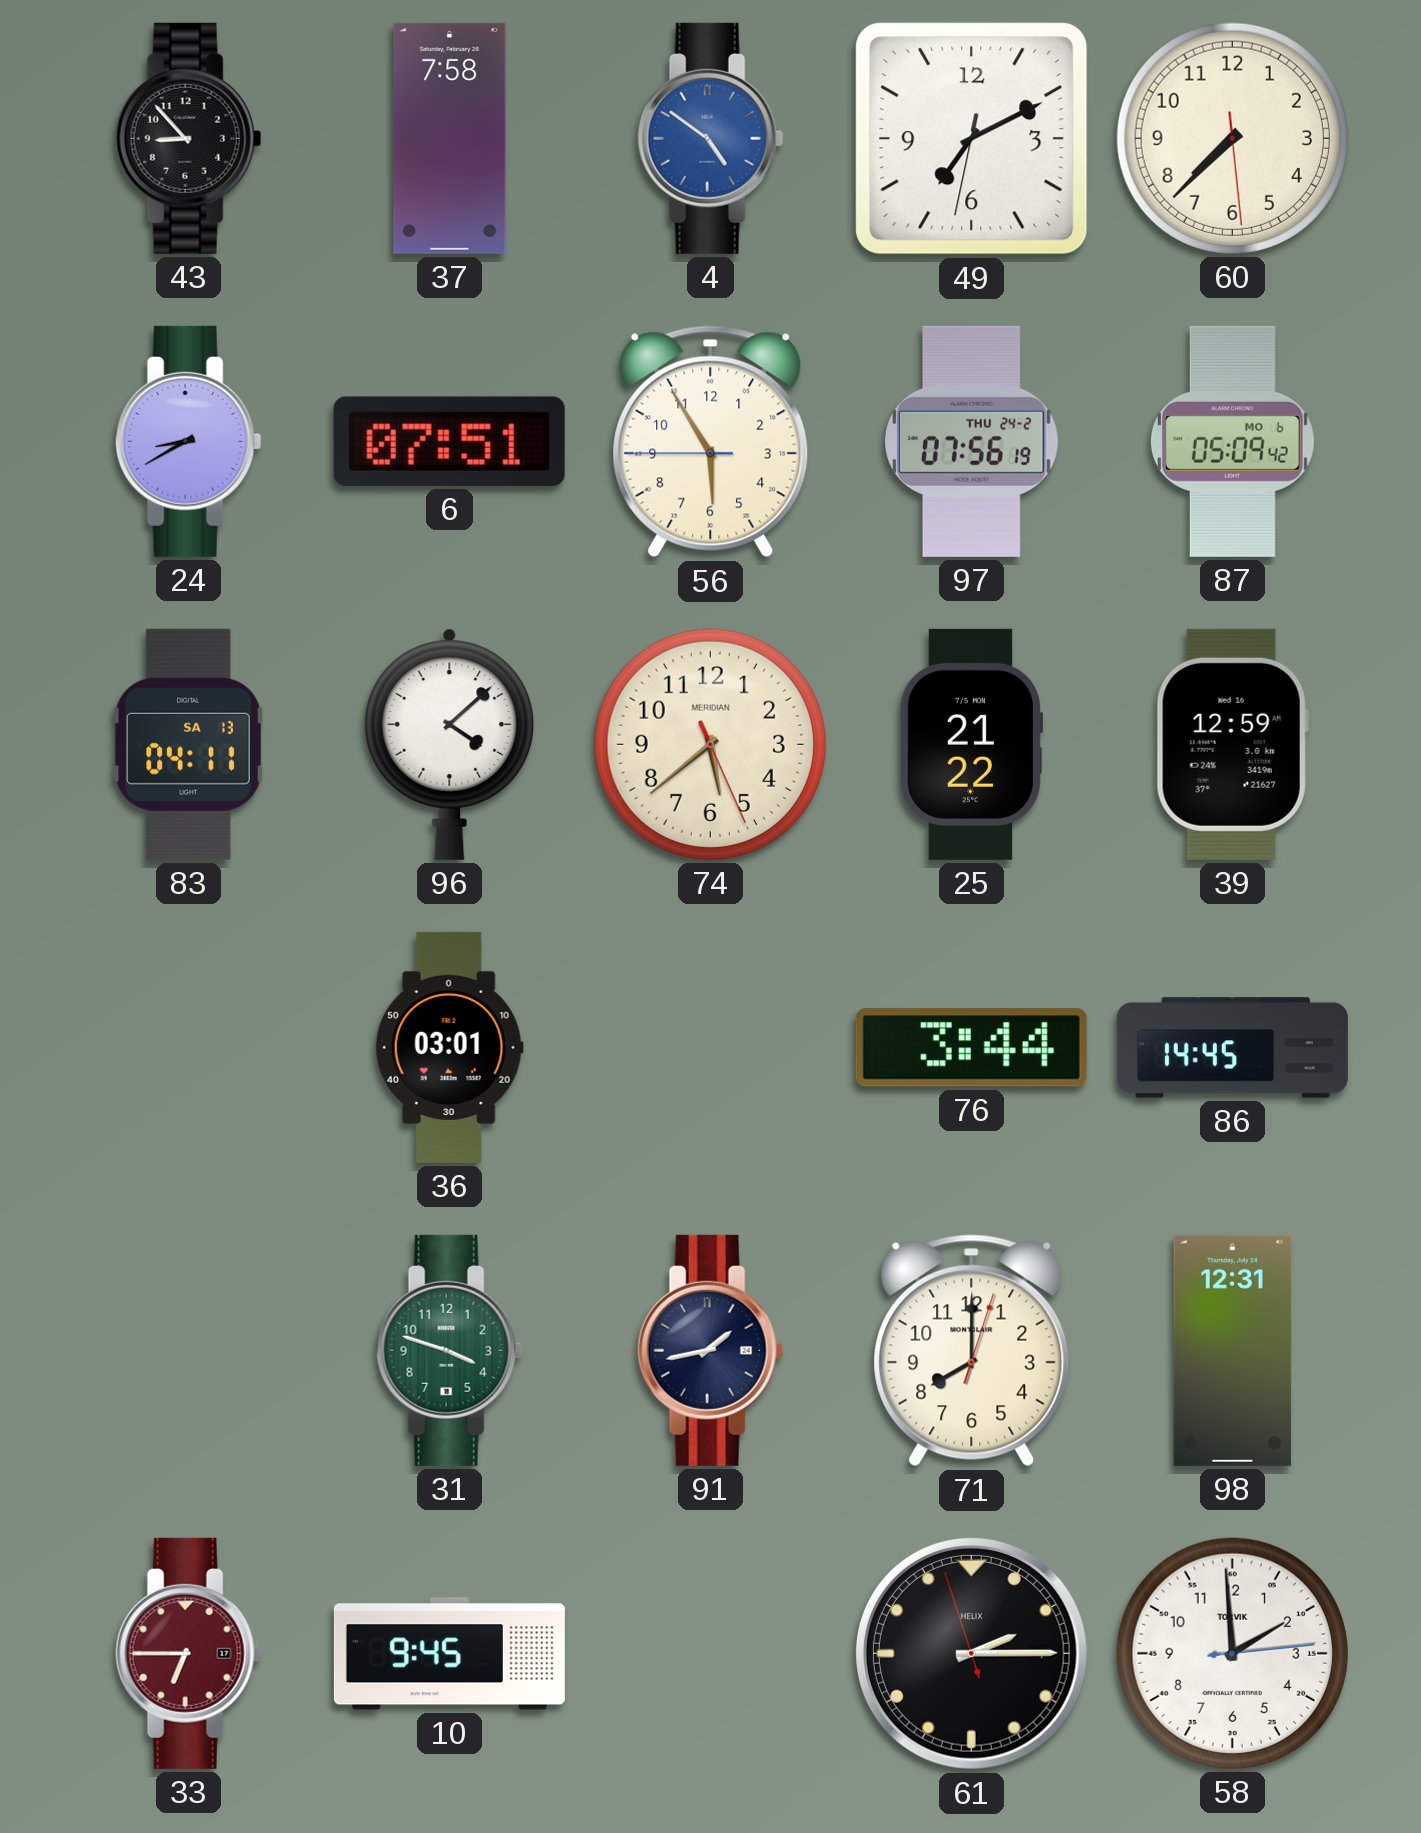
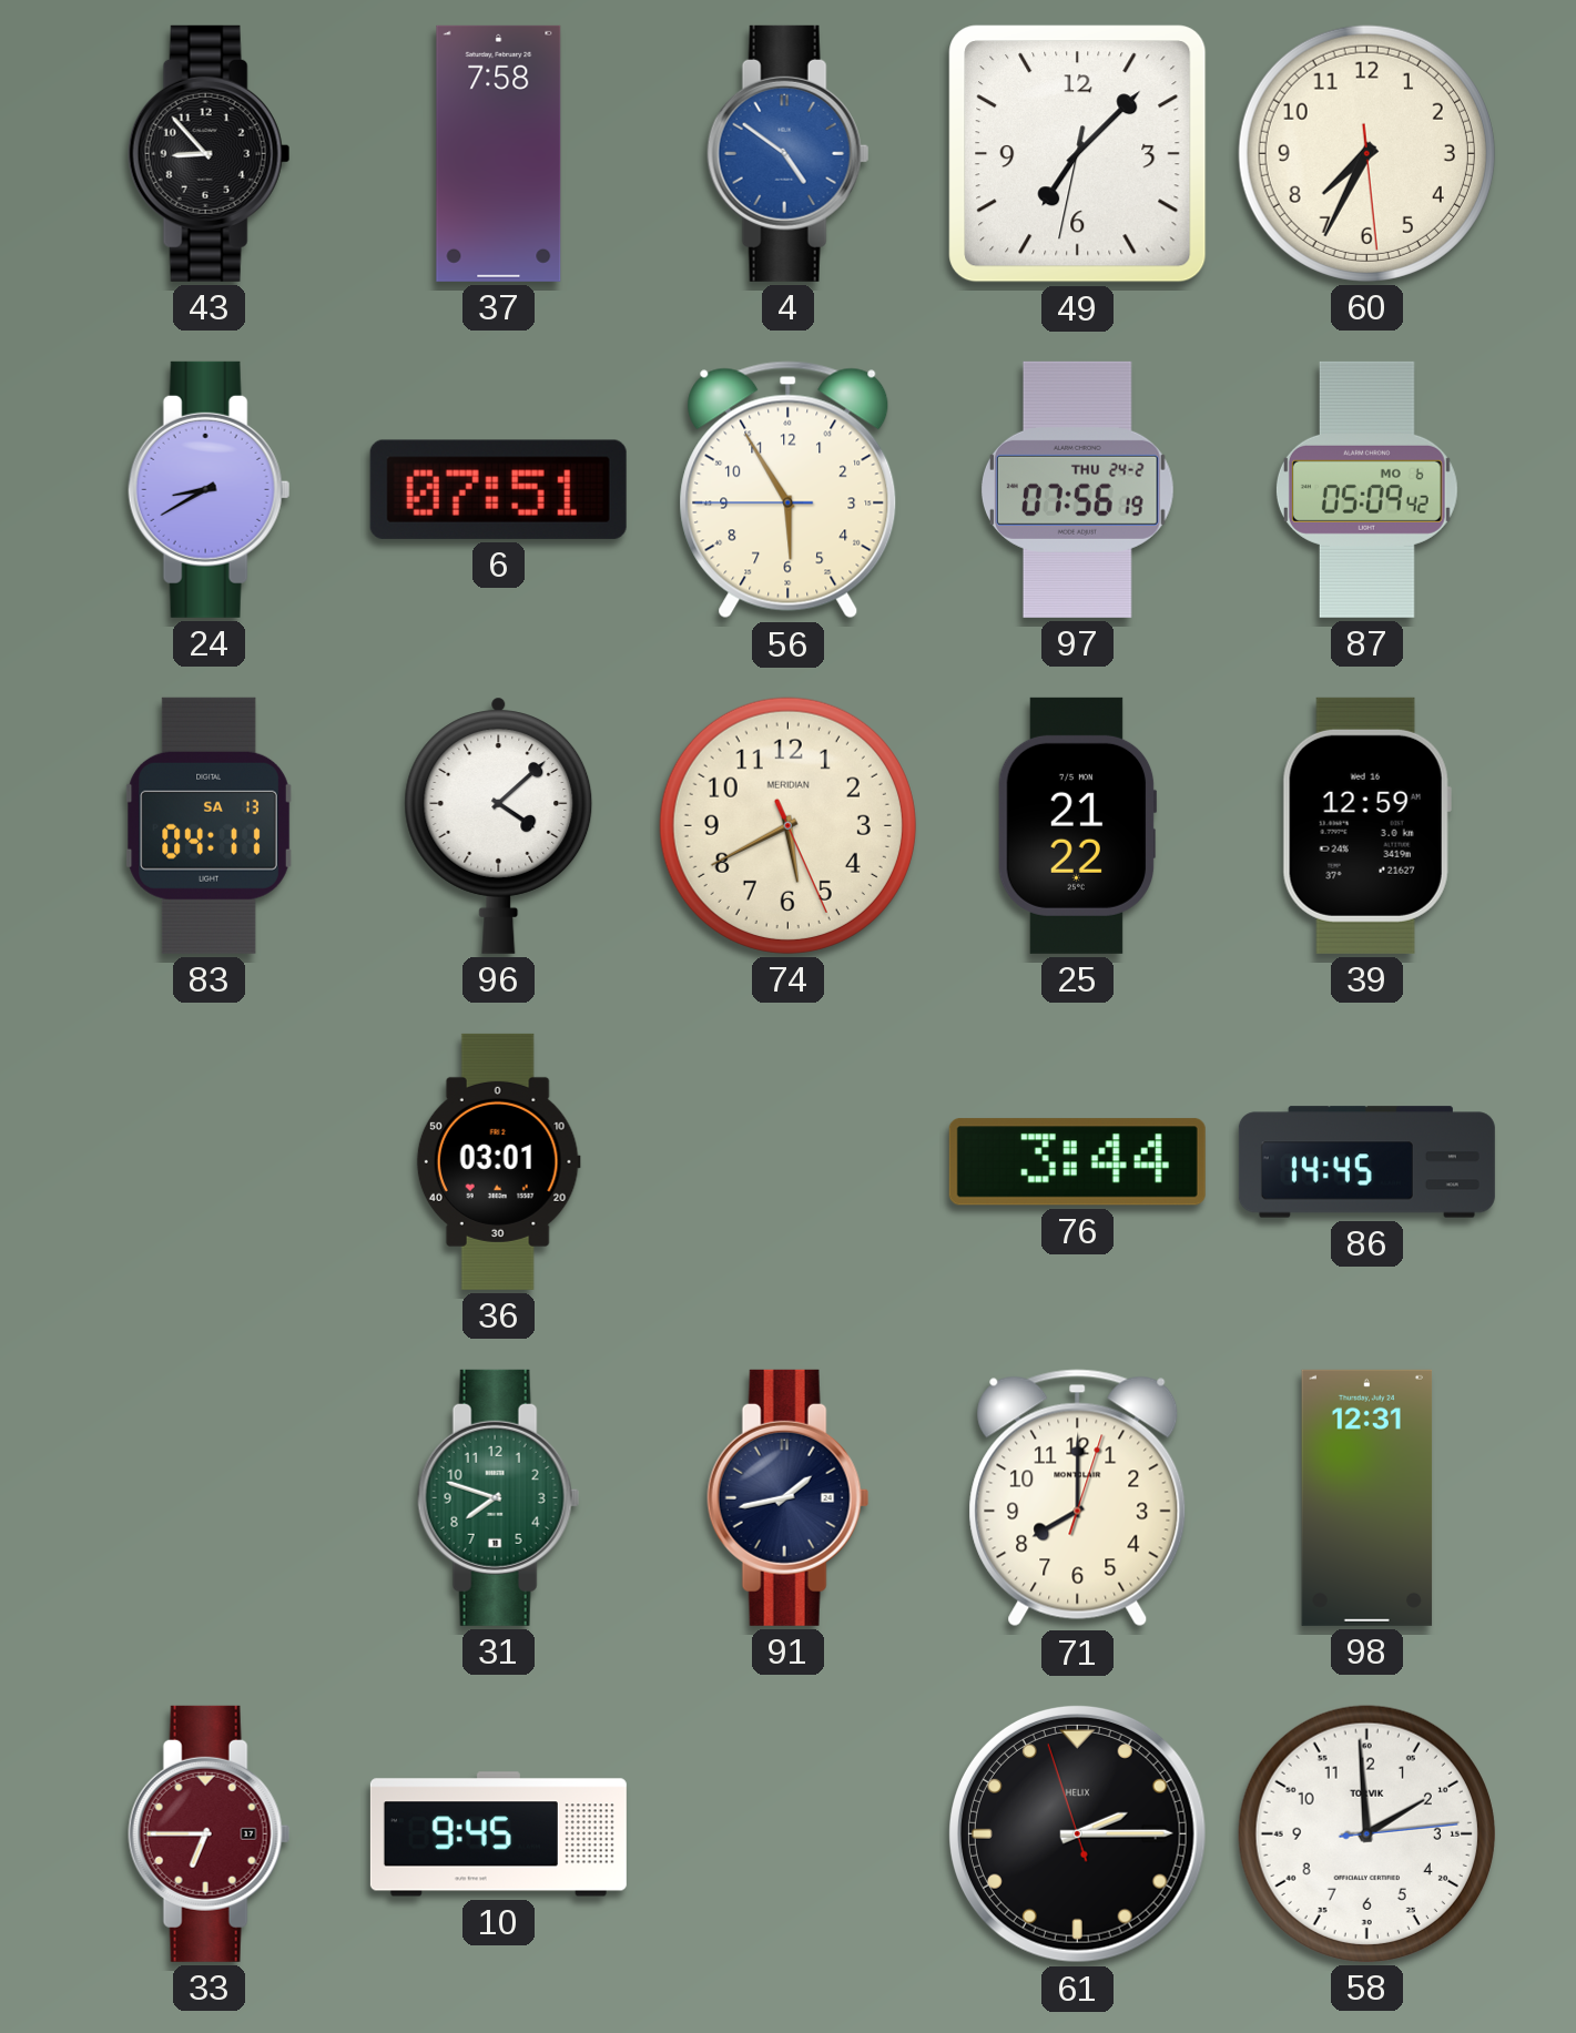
49: 7:10 -> 7:07 (1078, 154)
60: 7:37 -> 7:34 (1366, 153)
74: 5:38 -> 5:40 (787, 825)
31: 3:48 -> 7:48 (499, 1497)
